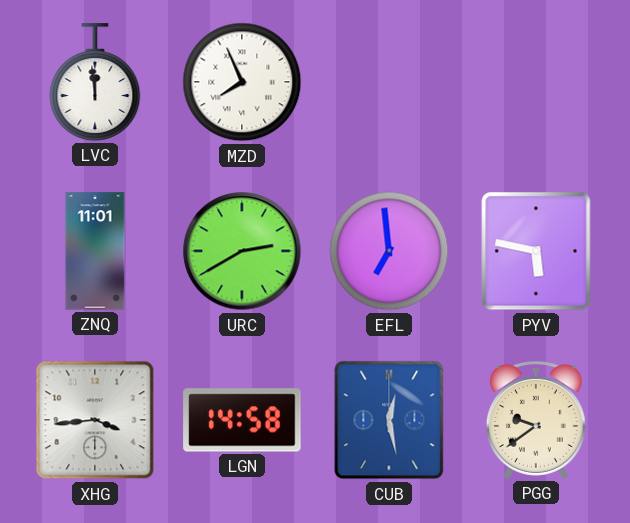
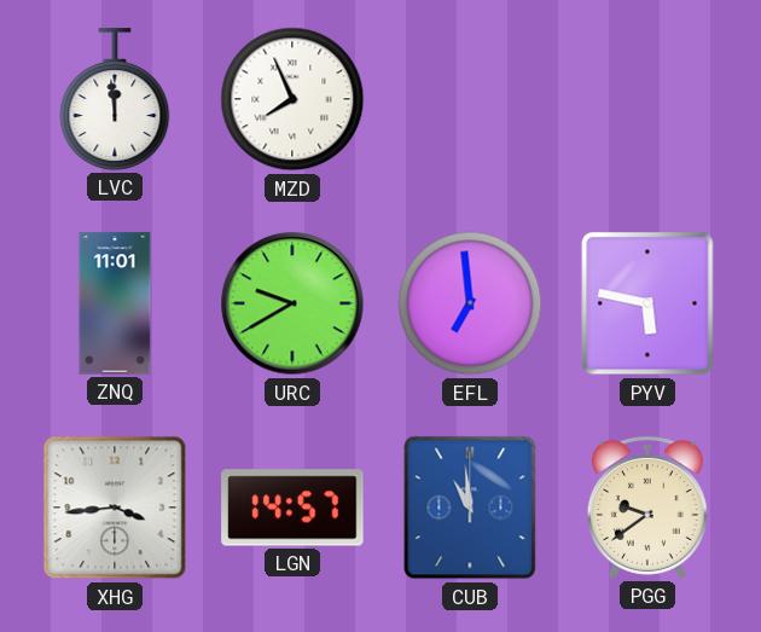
URC: 2:40 -> 9:40 (292, 303)
LGN: 14:58 -> 14:57 (292, 508)
CUB: 12:28 -> 10:59 (470, 508)
